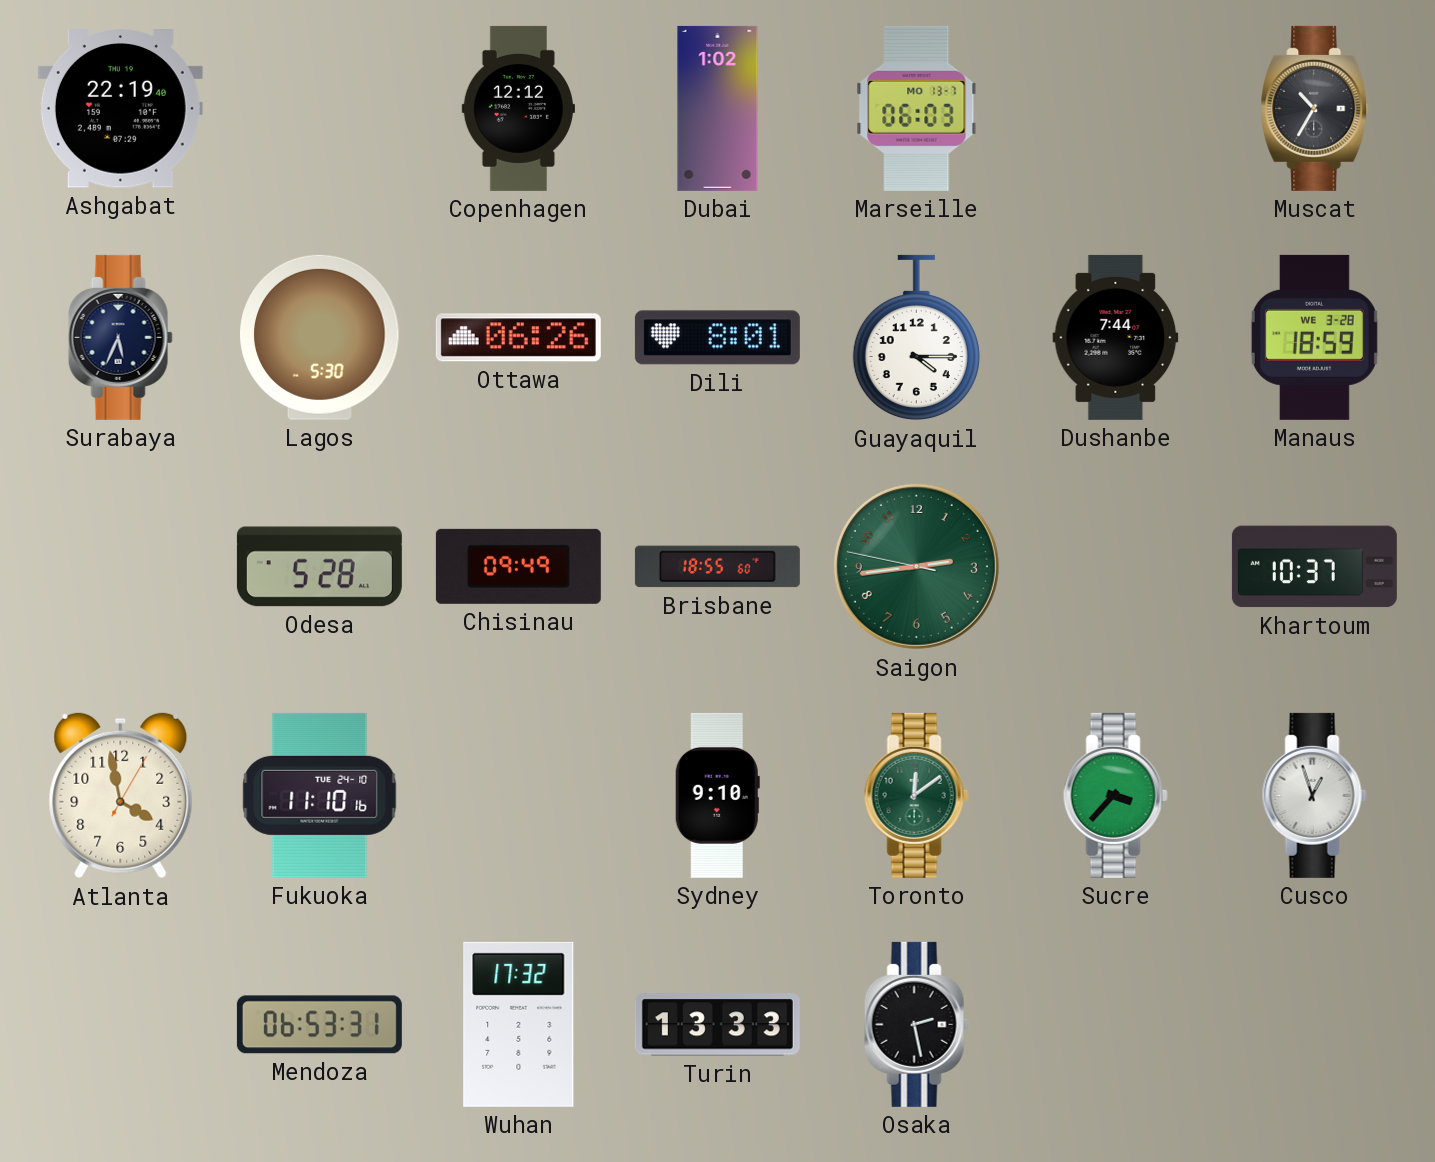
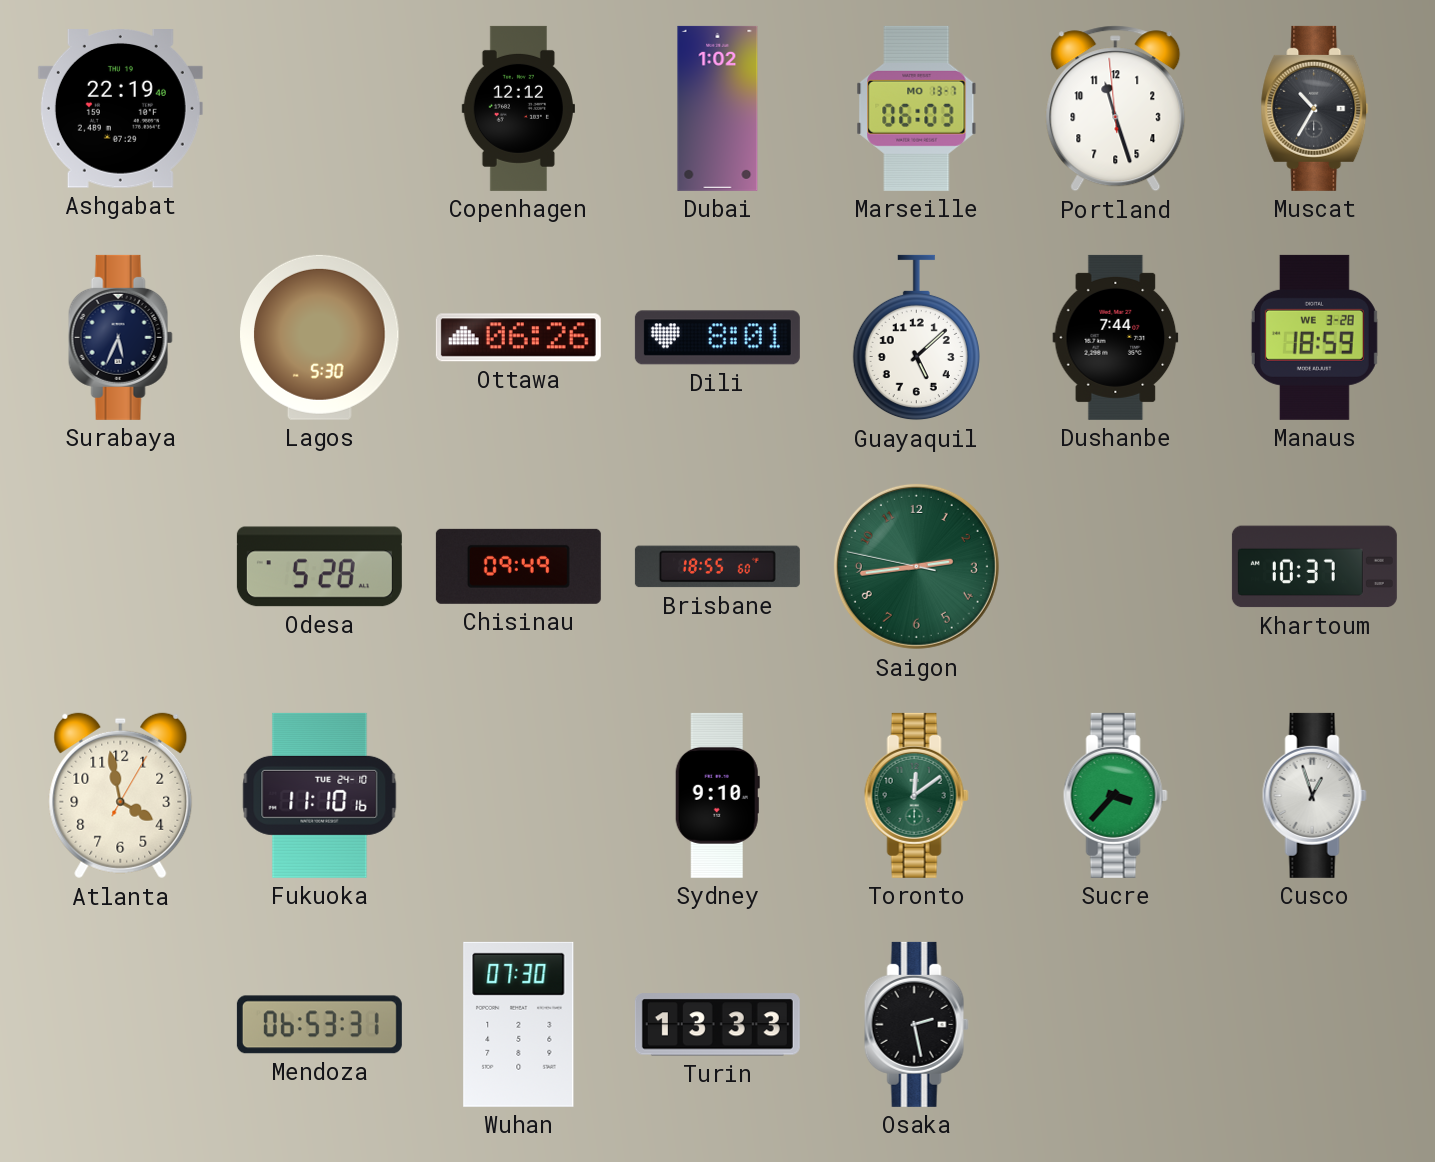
Portland: none -> 11:26 (1116, 109)
Guayaquil: 4:15 -> 5:08 (916, 338)
Wuhan: 17:32 -> 07:30 (519, 1024)
